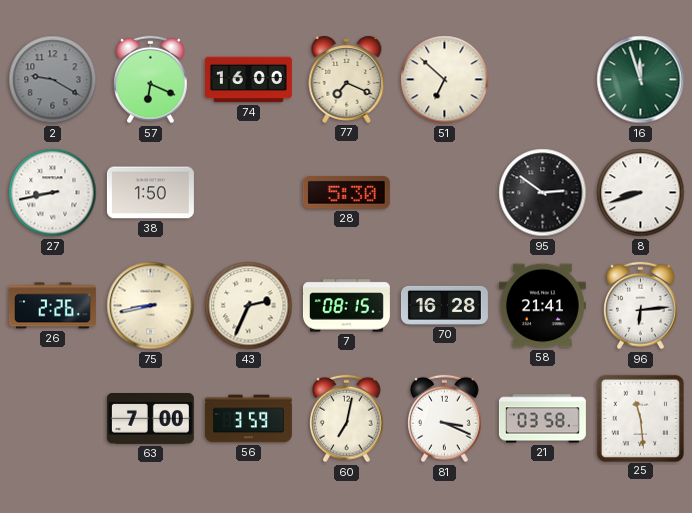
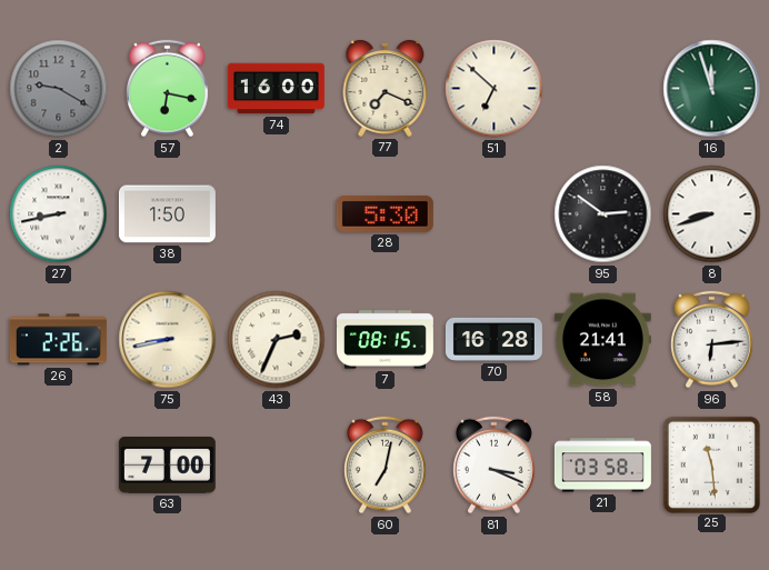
57: 6:19 -> 6:17 (168, 89)
56: 3:59 -> none (248, 419)
